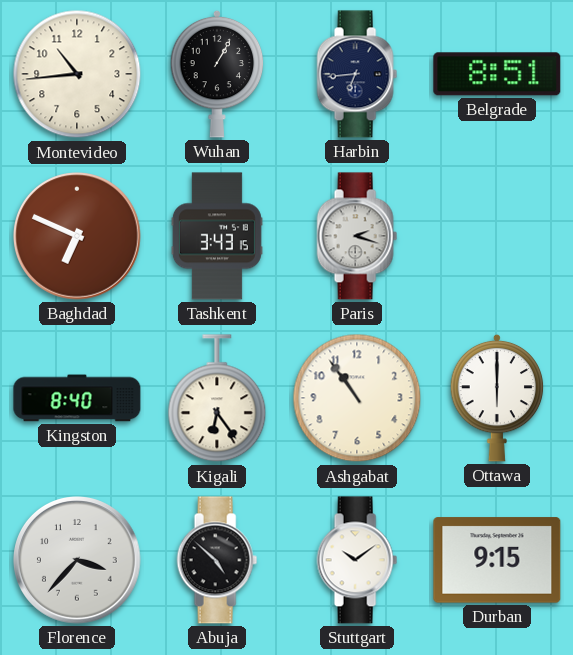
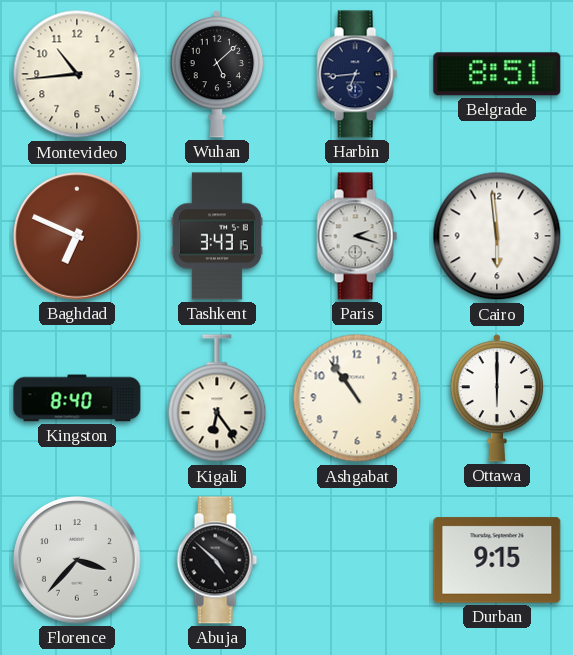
Wuhan: 1:05 -> 5:08 (217, 74)
Cairo: none -> 5:59 (497, 236)
Stuttgart: 10:09 -> none (357, 560)
